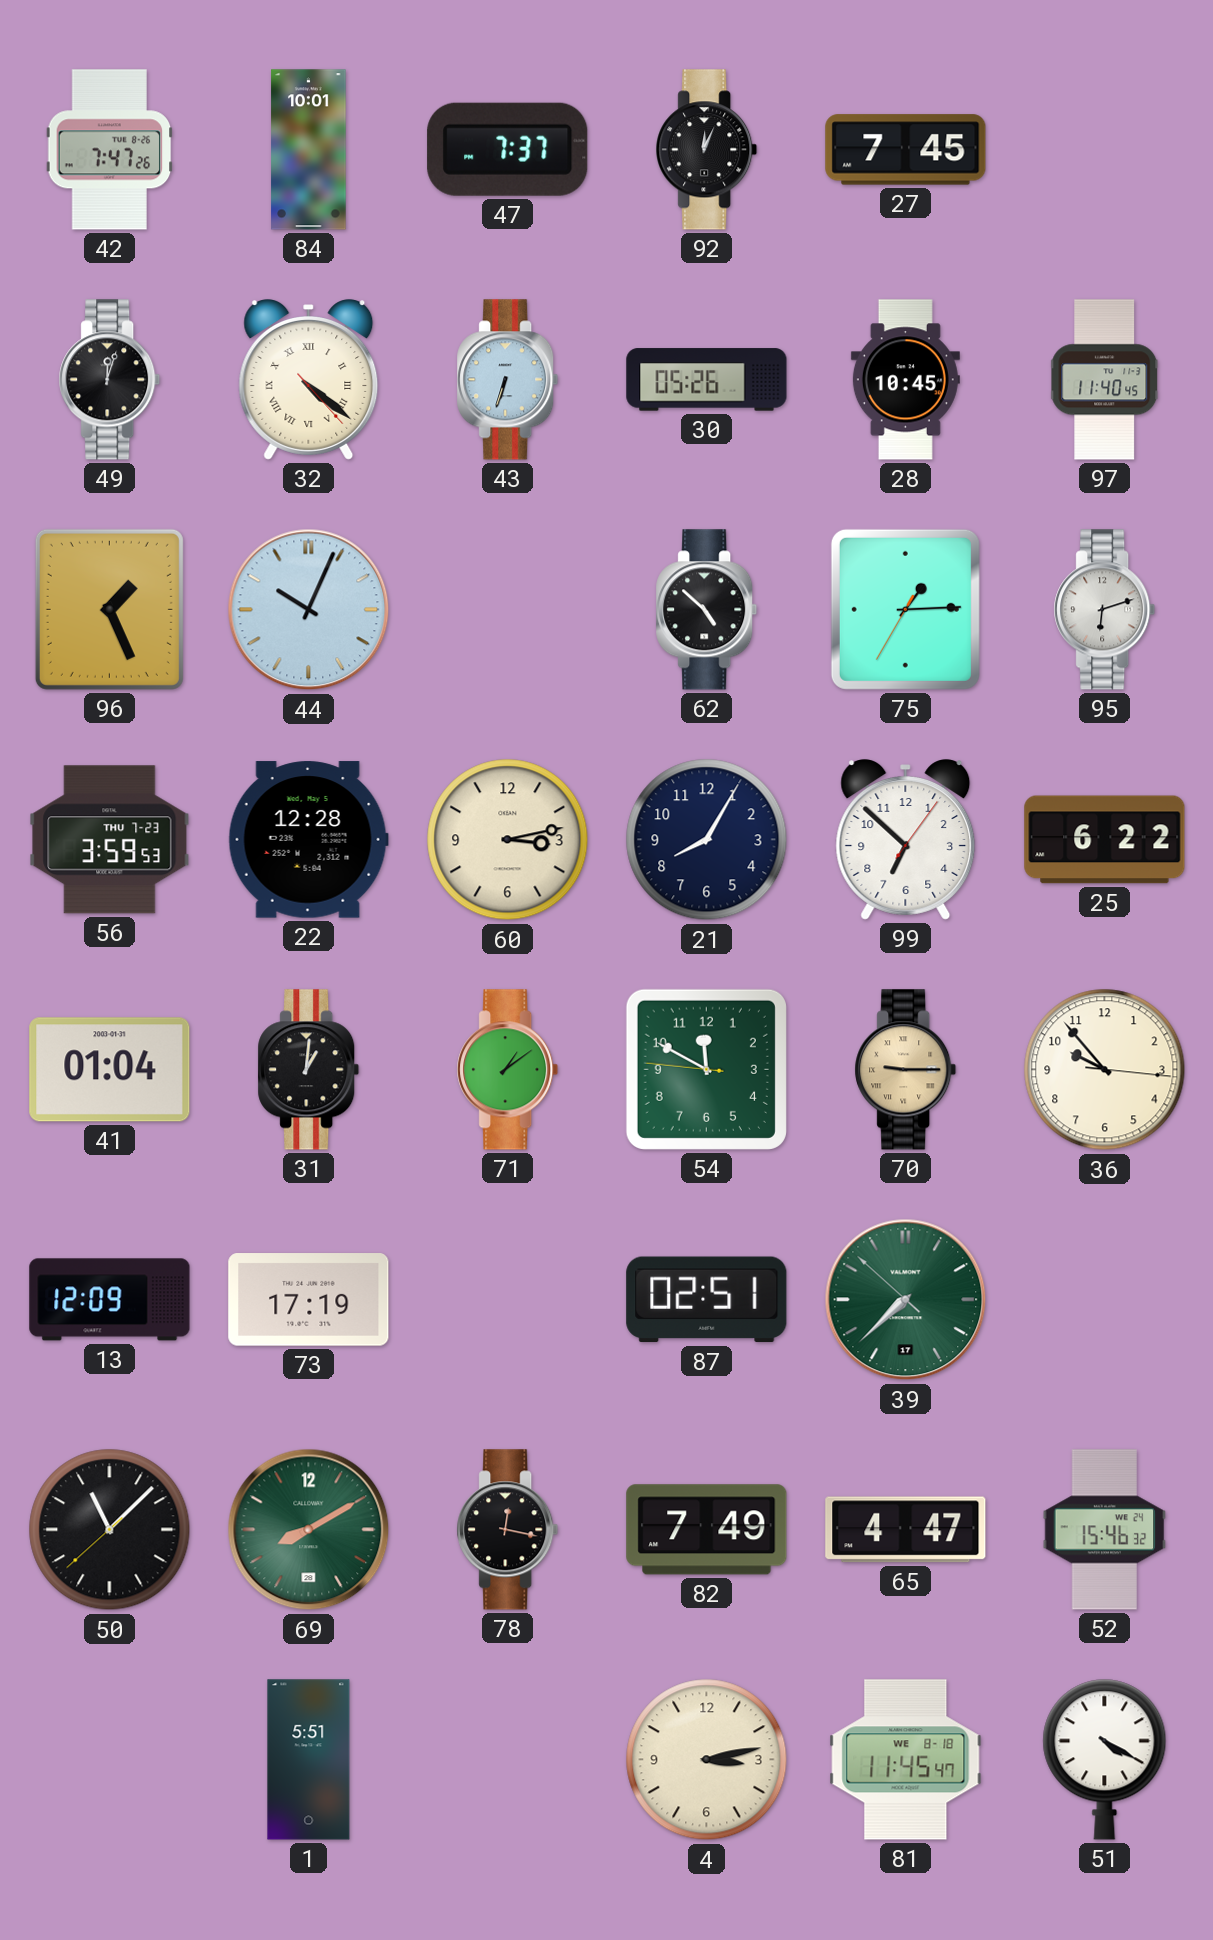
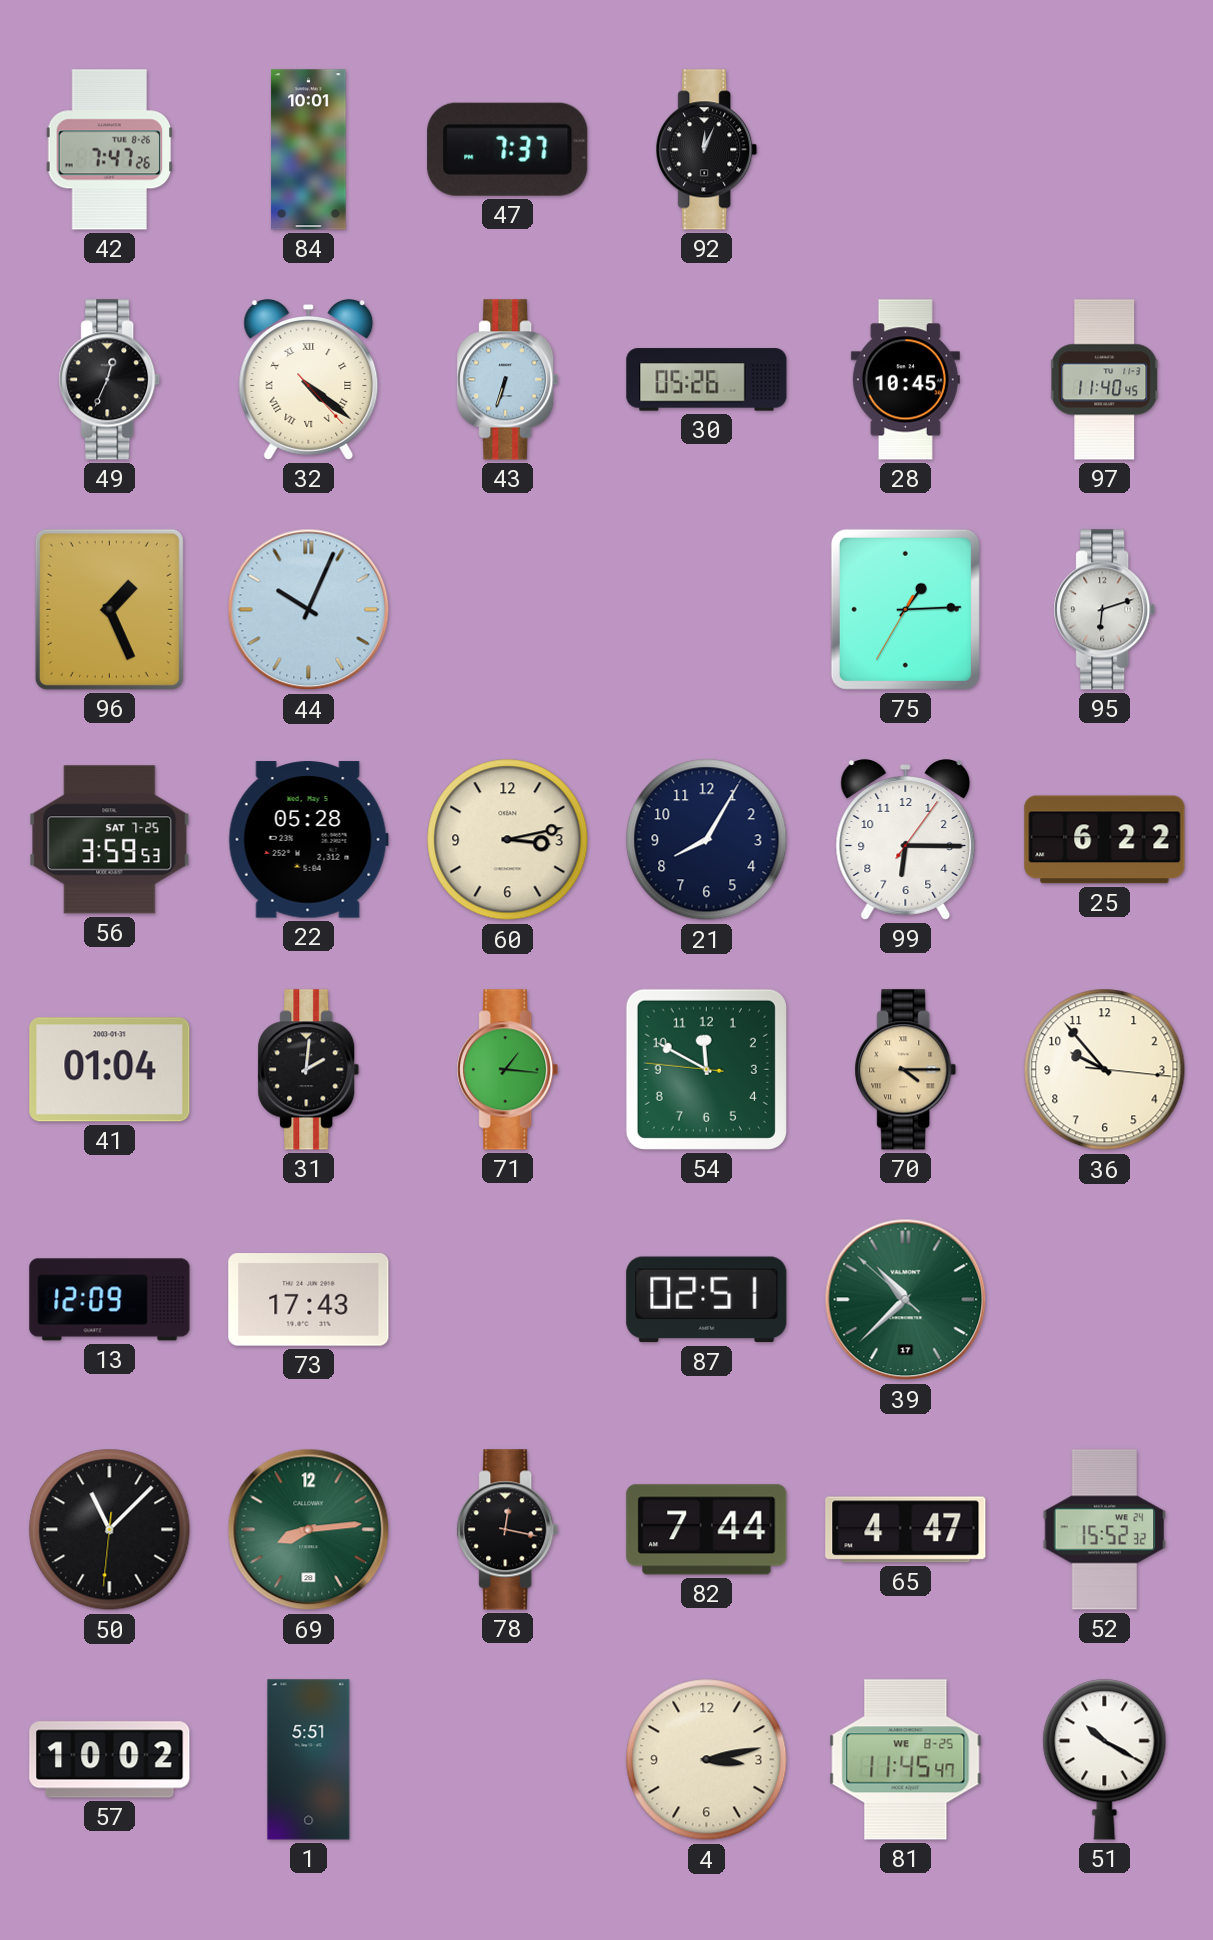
27: 7:45 -> none (906, 150)
49: 12:03 -> 12:34 (110, 380)
62: 4:52 -> none (707, 610)
56 date: THU 7-23 -> SAT 7-25 (110, 840)
22: 12:28 -> 05:28 (308, 840)
99: 6:52 -> 6:15 (906, 840)
31: 1:01 -> 2:01 (309, 1070)
71: 1:09 -> 1:16 (508, 1070)
70: 9:15 -> 4:15 (906, 1070)
73: 17:19 -> 17:43 (309, 1300)
39: 7:37 -> 10:37 (906, 1300)
50: 11:07:38 -> 11:07:31 (110, 1530)
69: 8:10 -> 8:14 (309, 1530)
82: 7:49 -> 7:44 (707, 1530)
52: 15:46 -> 15:52 (1105, 1530)
57: none -> 10:02 (110, 1760)
81 date: WE 8-18 -> WE 8-25 (906, 1760)
51: 4:20 -> 10:20 (1105, 1759)
